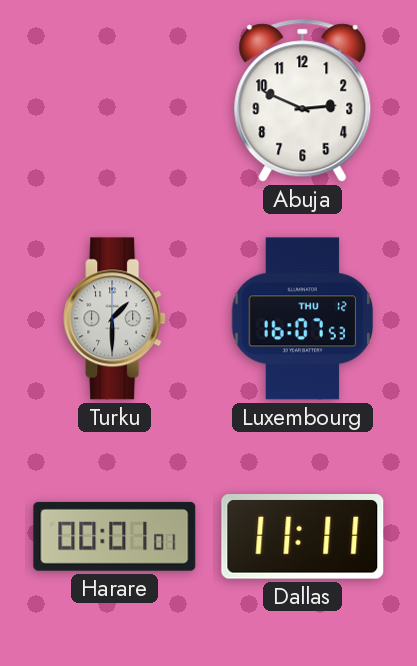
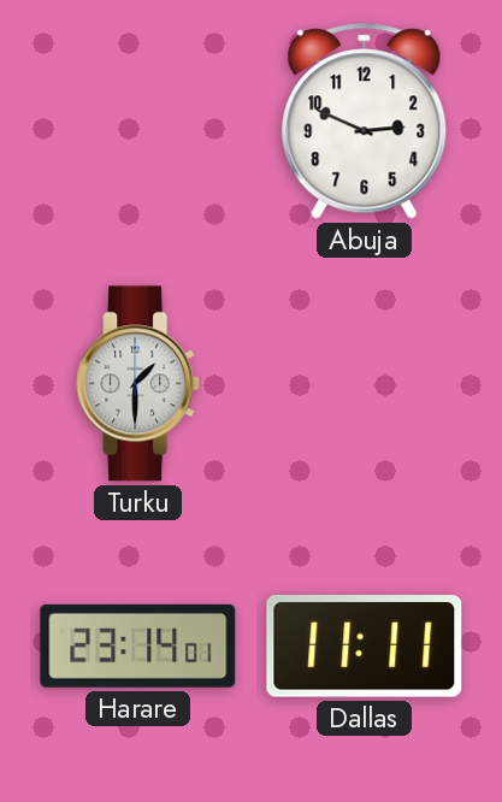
Luxembourg: 16:07 -> none (303, 319)
Harare: 00:01 -> 23:14 (138, 645)
